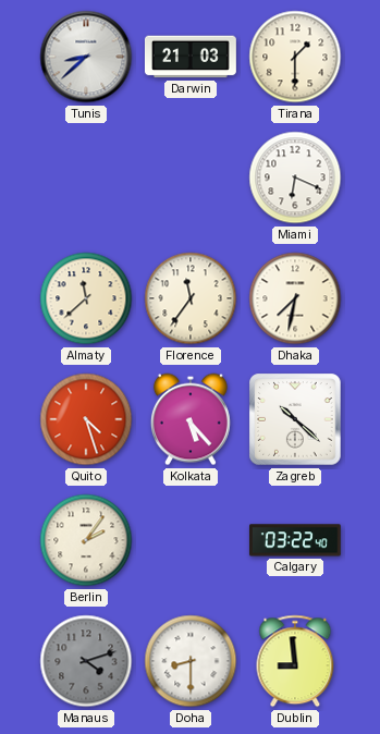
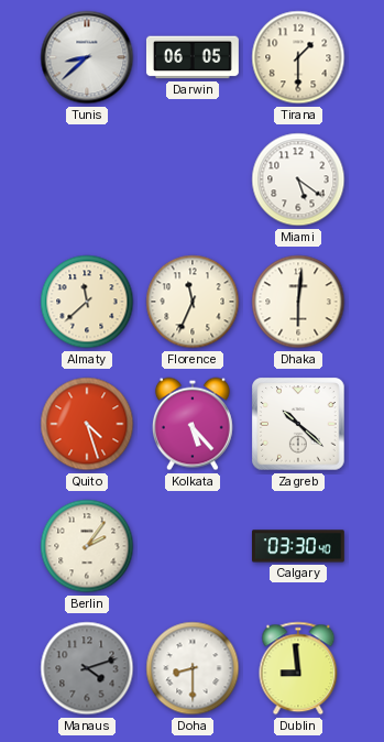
Darwin: 21:03 -> 06:05 (193, 57)
Miami: 6:19 -> 5:21 (298, 179)
Florence: 11:36 -> 11:34 (193, 302)
Dhaka: 7:32 -> 6:01 (298, 302)
Calgary: 03:22 -> 03:30 (298, 546)
